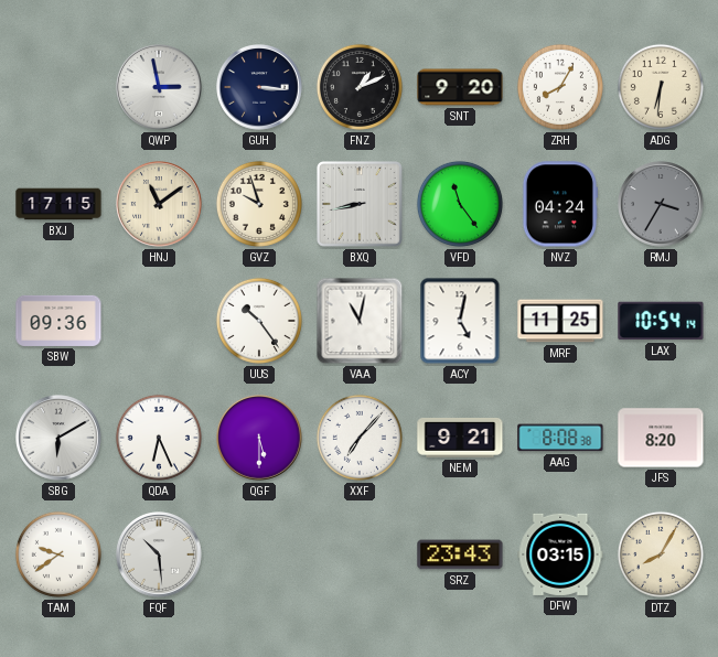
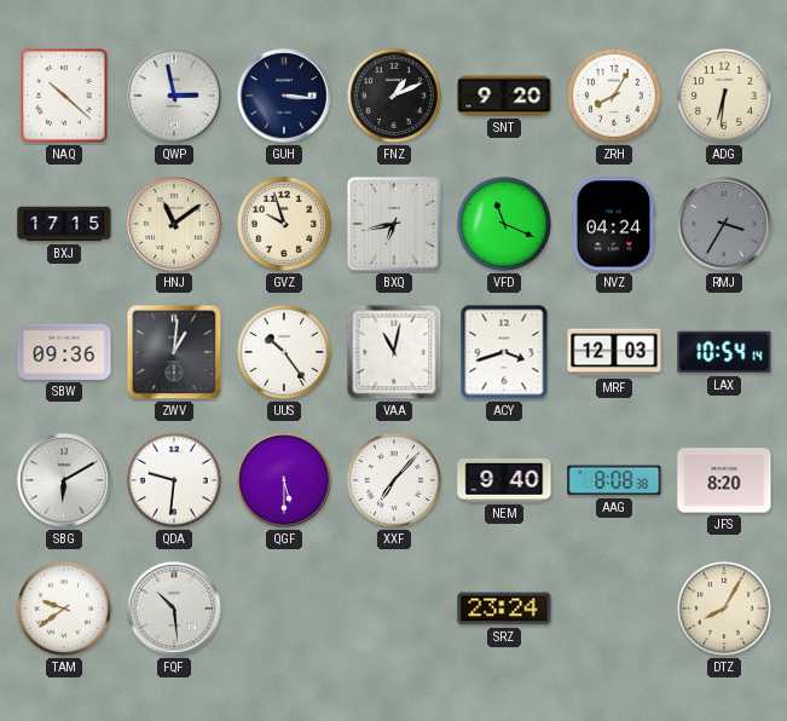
NAQ: none -> 10:22 (64, 96)
BXQ: 8:43 -> 6:43 (395, 225)
VFD: 11:24 -> 11:19 (504, 224)
ZWV: none -> 1:01 (174, 352)
ACY: 5:02 -> 3:42 (504, 352)
MRF: 11:25 -> 12:03 (614, 352)
QDA: 6:26 -> 9:31 (174, 480)
NEM: 9:21 -> 9:40 (504, 480)
SRZ: 23:43 -> 23:24 (504, 608)
DFW: 03:15 -> none (560, 554)
